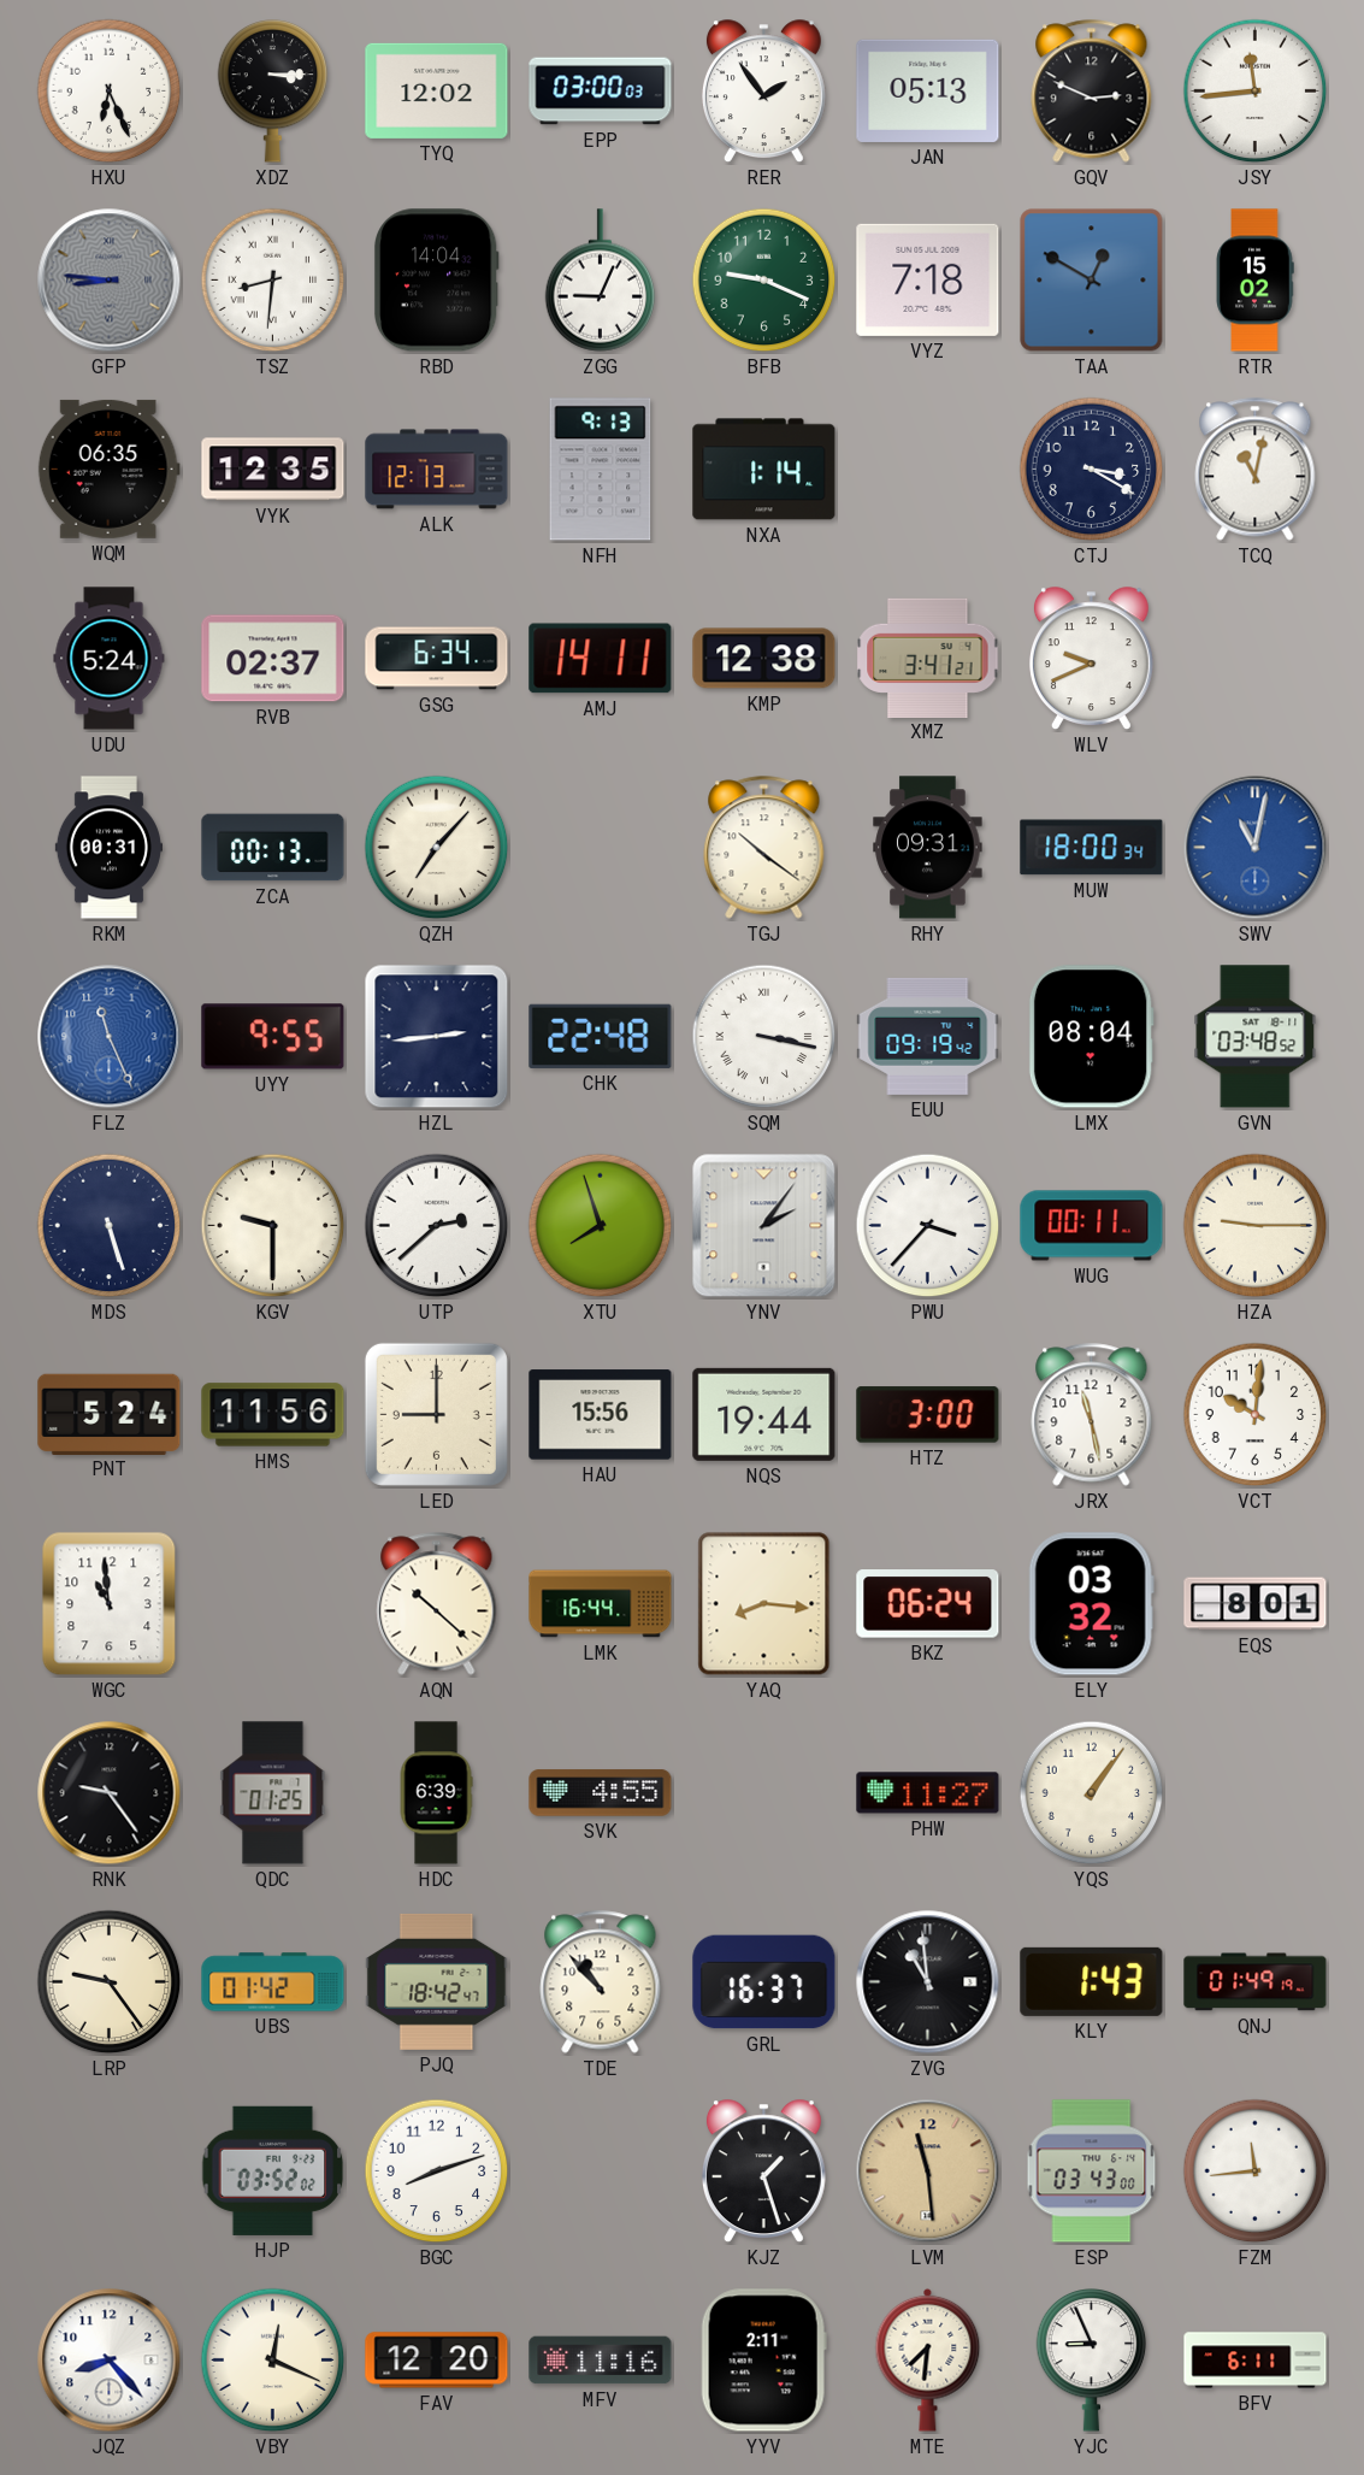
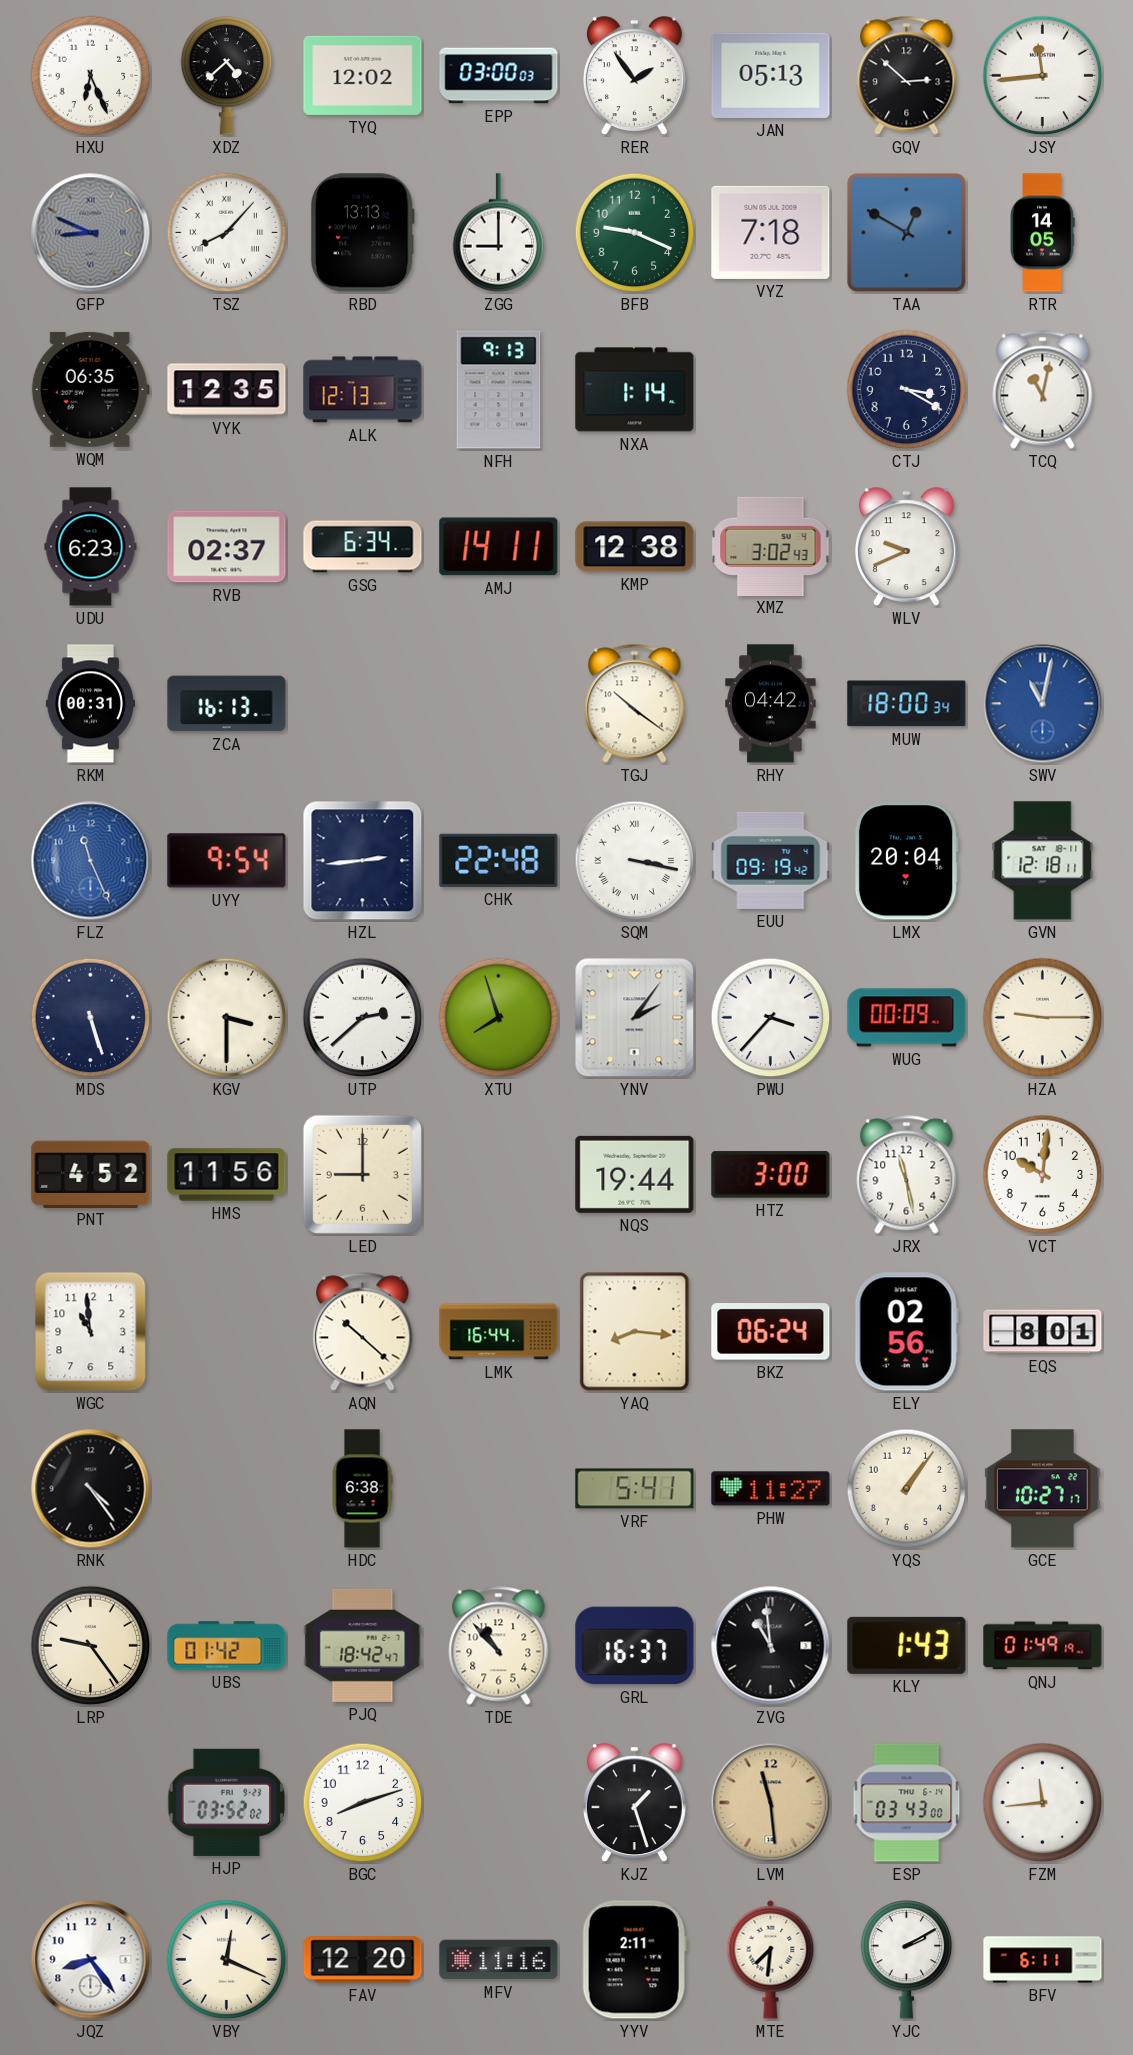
XDZ: 3:15 -> 4:38 (227, 75)
GQV: 2:49 -> 2:52 (907, 76)
GFP: 8:46 -> 8:49 (91, 233)
TSZ: 8:31 -> 8:07 (227, 233)
RBD: 14:04 -> 13:13 (362, 233)
ZGG: 9:04 -> 9:00 (499, 233)
RTR: 15:02 -> 14:05 (1042, 233)
UDU: 5:24 -> 6:23 (91, 547)
XMZ: 3:41 -> 3:02 (771, 546)
ZCA: 00:13 -> 16:13 (227, 704)
QZH: 7:07 -> none (437, 848)
RHY: 09:31 -> 04:42 (771, 704)
UYY: 9:55 -> 9:54 (227, 861)
LMX: 08:04 -> 20:04 (906, 861)
GVN: 03:48 -> 12:18 (1043, 861)
KGV: 9:30 -> 3:30 (227, 1018)
WUG: 00:11 -> 00:09 (907, 1018)
PNT: 5:24 -> 4:52 (91, 1174)
HAU: 15:56 -> none (601, 1415)
ELY: 03:32 -> 02:56 (906, 1332)
RNK: 9:24 -> 4:24 (91, 1489)
QDC: 01:25 -> none (273, 1793)
HDC: 6:39 -> 6:38 (362, 1489)
SVK: 4:55 -> none (601, 1793)
VRF: none -> 5:41 (635, 1489)
GCE: none -> 10:27 (1043, 1489)
JQZ: 8:23 -> 8:24 (91, 1960)
YJC: 8:56 -> 2:10 (907, 1959)
